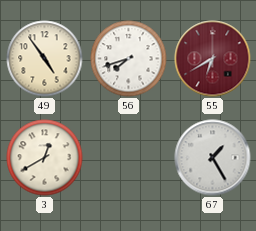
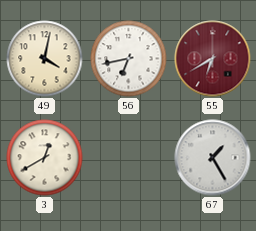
49: 4:54 -> 4:02 (45, 59)
56: 7:42 -> 6:43 (129, 59)
